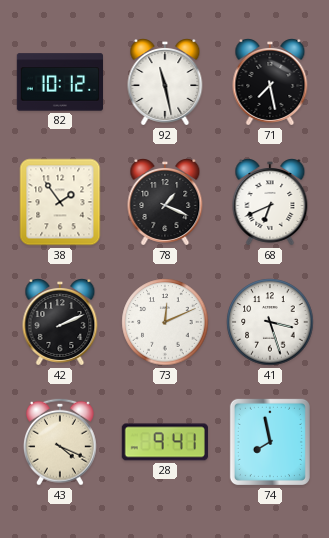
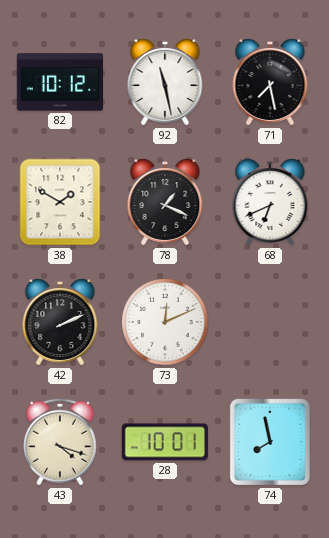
38: 1:54 -> 1:50 (60, 202)
41: 3:27 -> none (270, 322)
43: 4:19 -> 4:18 (60, 442)
28: 9:41 -> 10:01 (165, 442)
